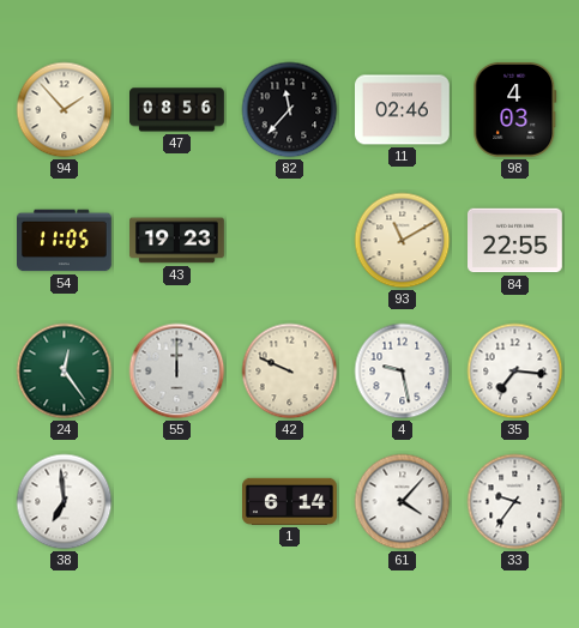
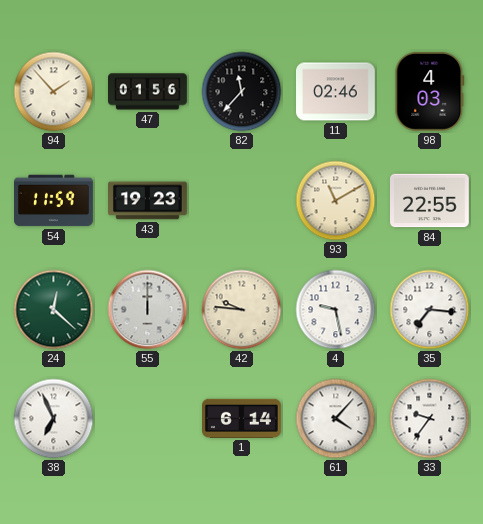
47: 08:56 -> 01:56 (148, 92)
54: 11:05 -> 11:59 (54, 201)
24: 12:24 -> 12:22 (54, 310)
42: 9:49 -> 9:46 (242, 310)
38: 6:59 -> 6:56 (54, 419)
